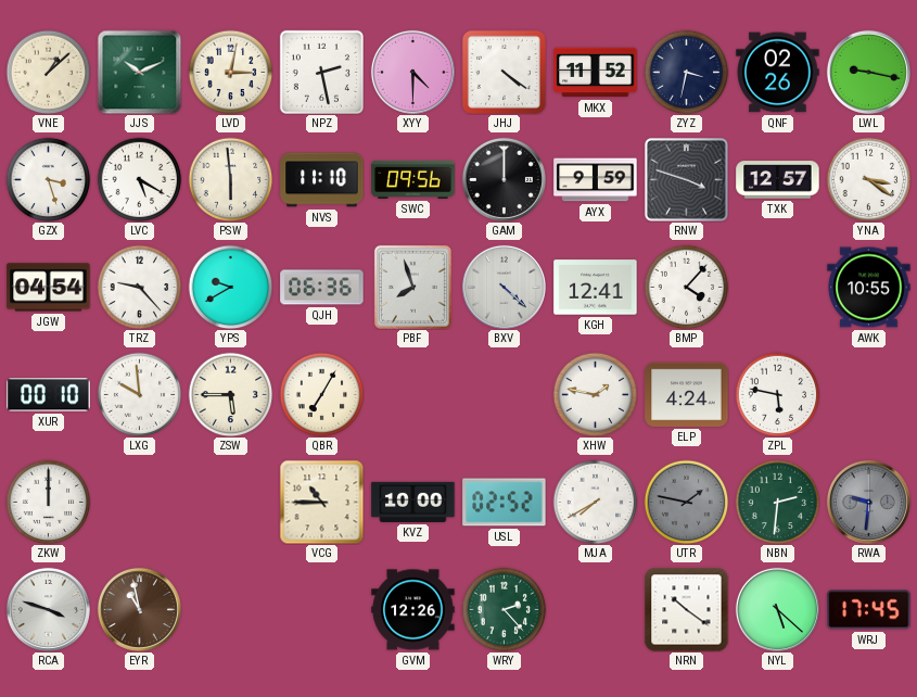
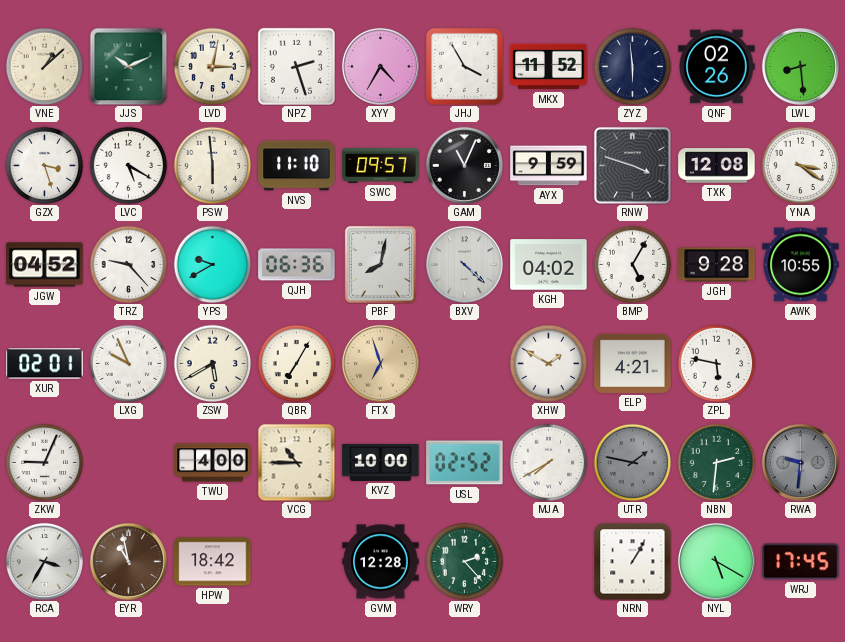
NPZ: 2:28 -> 2:27 (296, 66)
XYY: 4:30 -> 4:35 (380, 66)
JHJ: 4:21 -> 3:55 (464, 66)
ZYZ: 3:32 -> 5:59 (632, 66)
LWL: 9:17 -> 8:29 (800, 66)
SWC: 09:56 -> 09:57 (381, 165)
GAM: 12:00 -> 11:04 (464, 165)
TXK: 12:57 -> 12:08 (717, 166)
JGW: 04:54 -> 04:52 (45, 265)
PBF: 7:57 -> 8:02 (380, 264)
KGH: 12:41 -> 04:02 (549, 265)
BMP: 4:07 -> 5:05 (632, 264)
JGH: none -> 9:28 (717, 265)
XUR: 00:10 -> 02:01 (45, 364)
LXG: 9:59 -> 9:56 (128, 363)
ZSW: 5:45 -> 5:40 (212, 363)
FTX: none -> 6:57 (380, 363)
XHW: 1:47 -> 1:50 (548, 363)
ELP: 4:24 -> 4:21 (633, 363)
ZKW: 12:00 -> 9:04 (44, 462)
TWU: none -> 4:00 (213, 463)
RCA: 3:48 -> 3:35 (44, 561)
HPW: none -> 18:42 (213, 562)
GVM: 12:26 -> 12:28 (381, 562)
NRN: 10:21 -> 1:05 (632, 561)
NYL: 5:22 -> 5:20 (716, 561)
